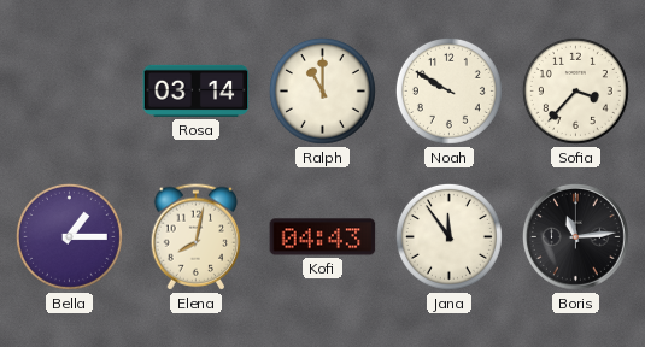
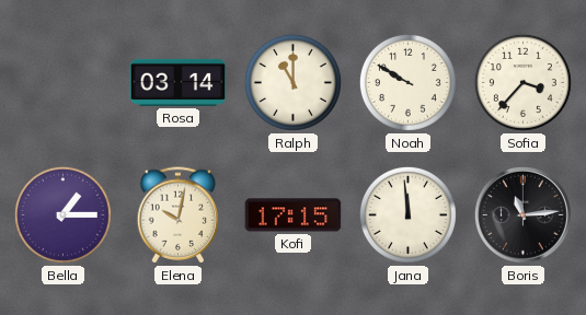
Elena: 8:02 -> 10:02 (179, 215)
Kofi: 04:43 -> 17:15 (294, 215)
Jana: 11:54 -> 11:59 (407, 214)
